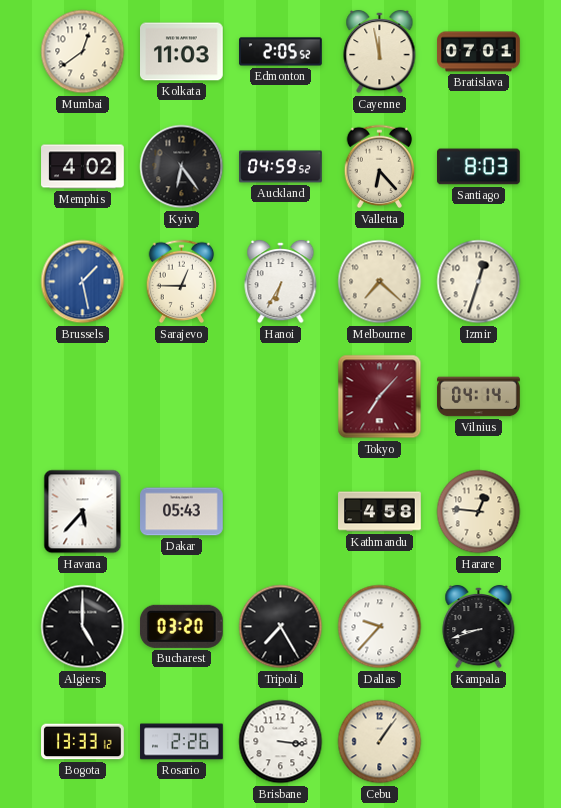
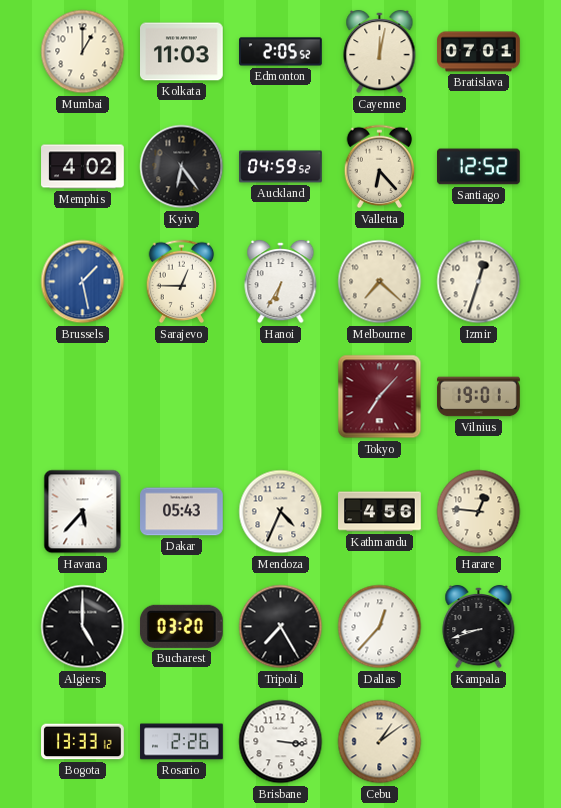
Mumbai: 12:39 -> 1:00 (83, 52)
Cayenne: 11:58 -> 12:02 (380, 52)
Santiago: 8:03 -> 12:52 (479, 167)
Vilnius: 04:14 -> 19:01 (479, 397)
Mendoza: none -> 4:34 (281, 512)
Kathmandu: 4:58 -> 4:56 (380, 512)
Dallas: 9:37 -> 12:37 (380, 627)
Cebu: 1:06 -> 1:09 (380, 742)
